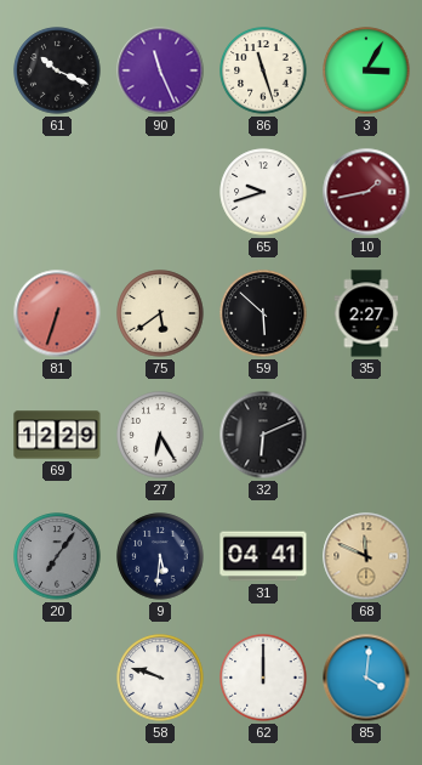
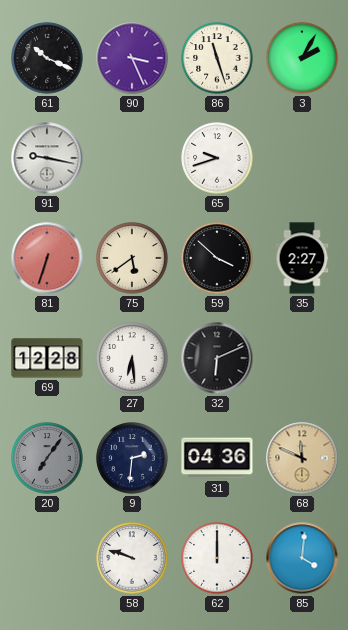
90: 11:26 -> 3:26 (132, 58)
3: 3:05 -> 2:05 (302, 58)
91: none -> 9:17 (47, 158)
10: 1:43 -> none (366, 192)
59: 5:52 -> 3:52 (217, 258)
69: 12:29 -> 12:28 (47, 358)
27: 6:25 -> 6:29 (132, 358)
9: 5:31 -> 2:31 (132, 458)
31: 04:41 -> 04:36 (217, 458)
